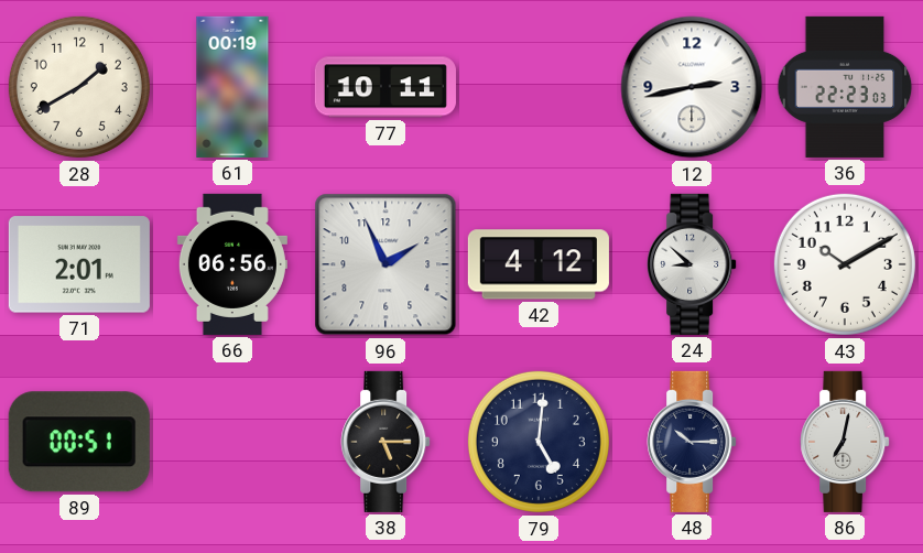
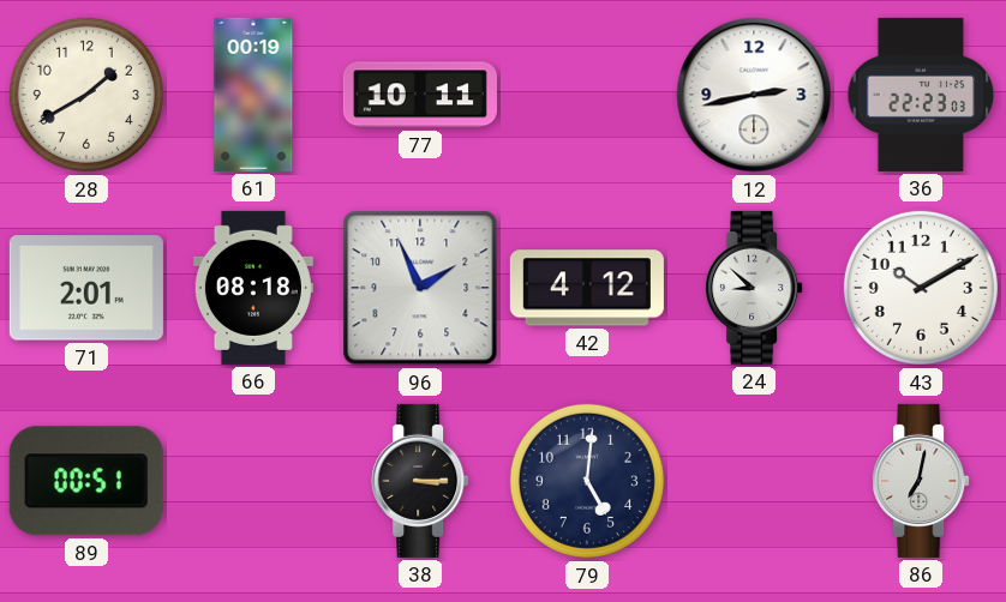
66: 06:56 -> 08:18 (253, 288)
38: 5:15 -> 3:15 (420, 481)
48: 10:15 -> none (692, 442)
